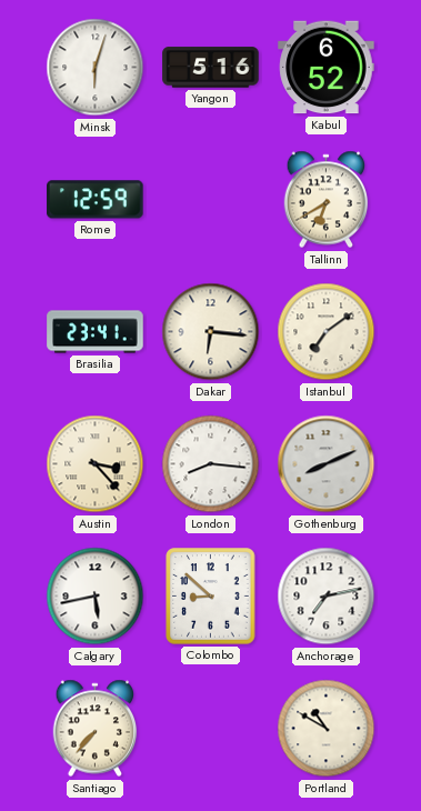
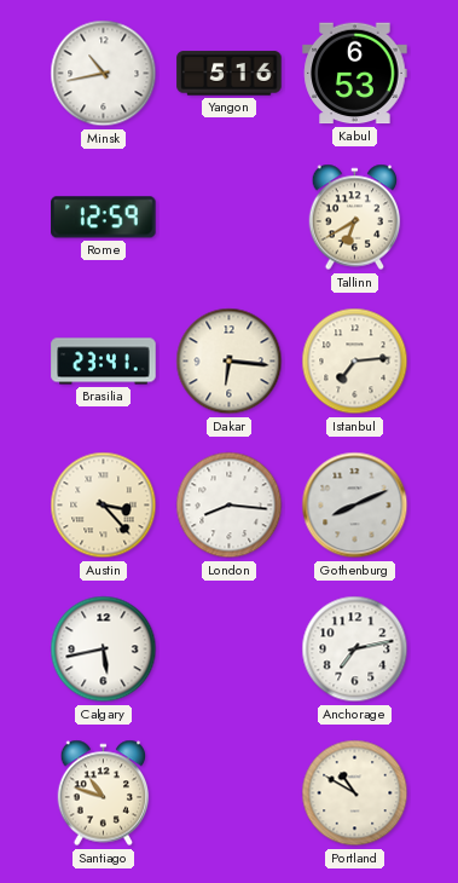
Minsk: 6:03 -> 10:43 (104, 74)
Kabul: 6:52 -> 6:53 (355, 74)
Istanbul: 7:09 -> 7:14 (355, 362)
Colombo: 8:52 -> none (211, 597)
Santiago: 7:37 -> 10:48 (104, 793)
